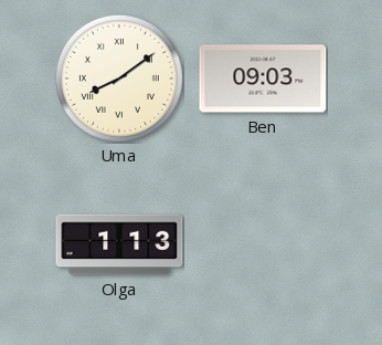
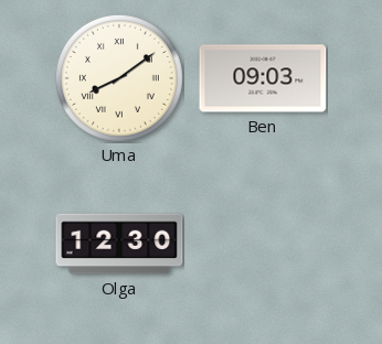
Olga: 1:13 -> 12:30 (119, 244)
